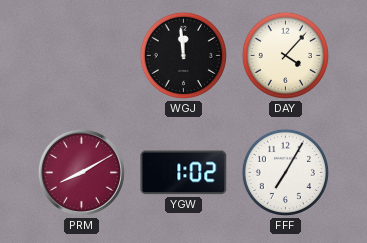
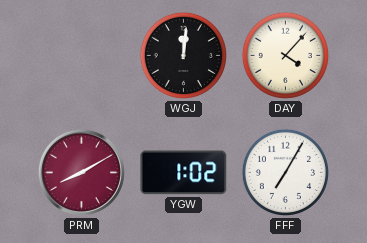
WGJ: 11:59 -> 12:01 (183, 55)
